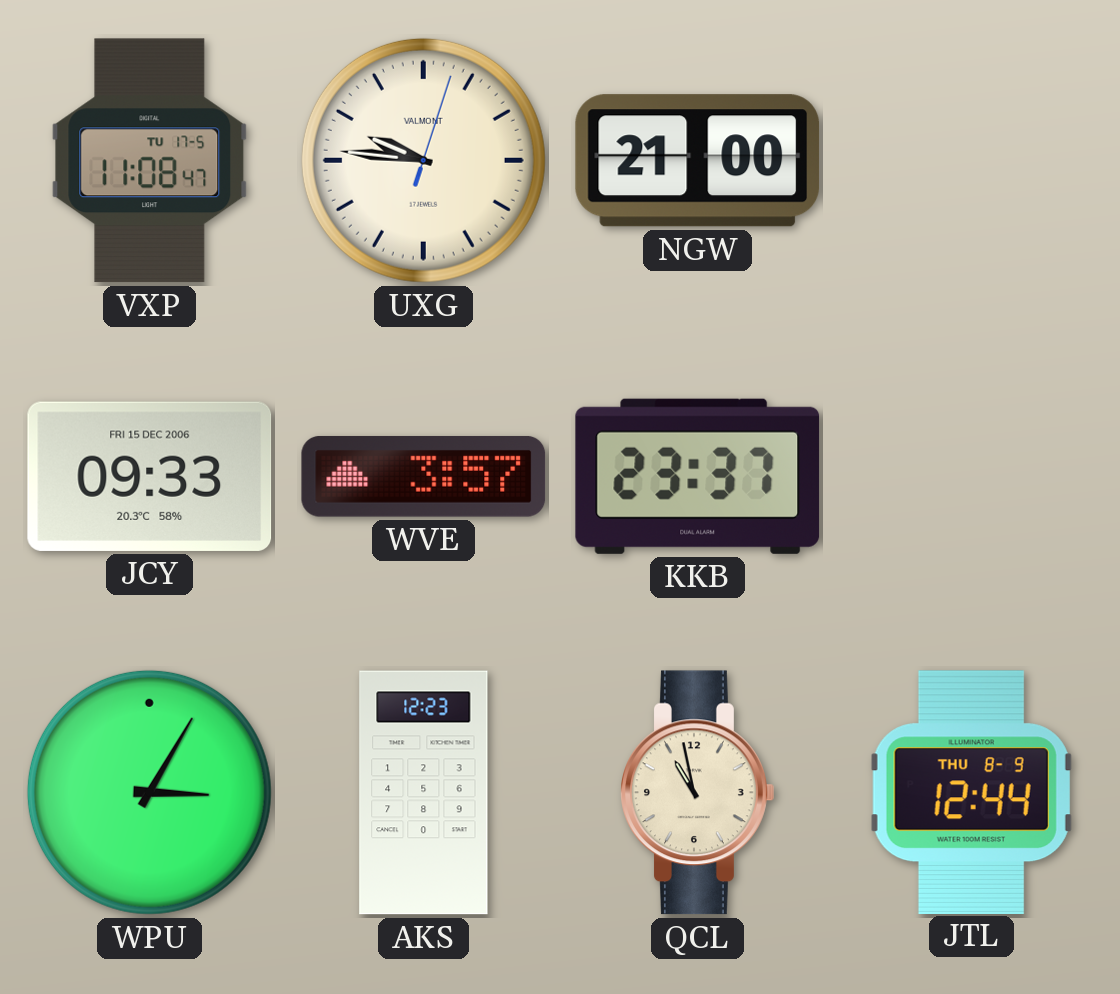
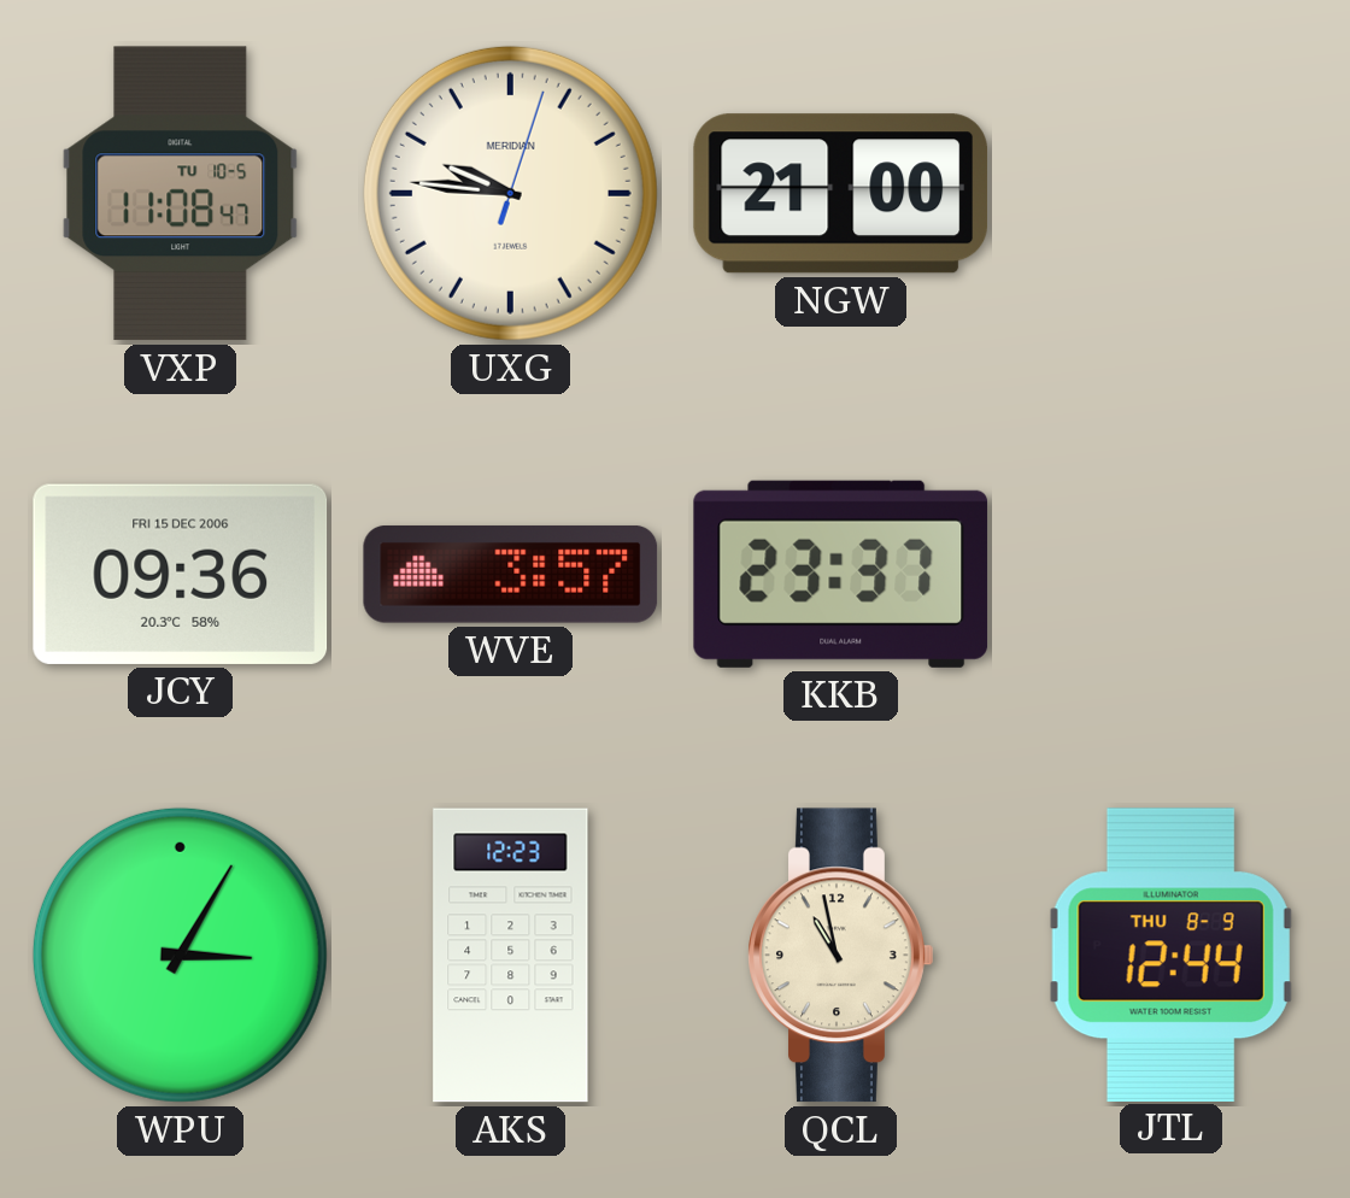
VXP date: TU 17-5 -> TU 10-5 (181, 194)
UXG brand: VALMONT -> MERIDIAN (510, 193)
JCY: 09:33 -> 09:36 (181, 574)
